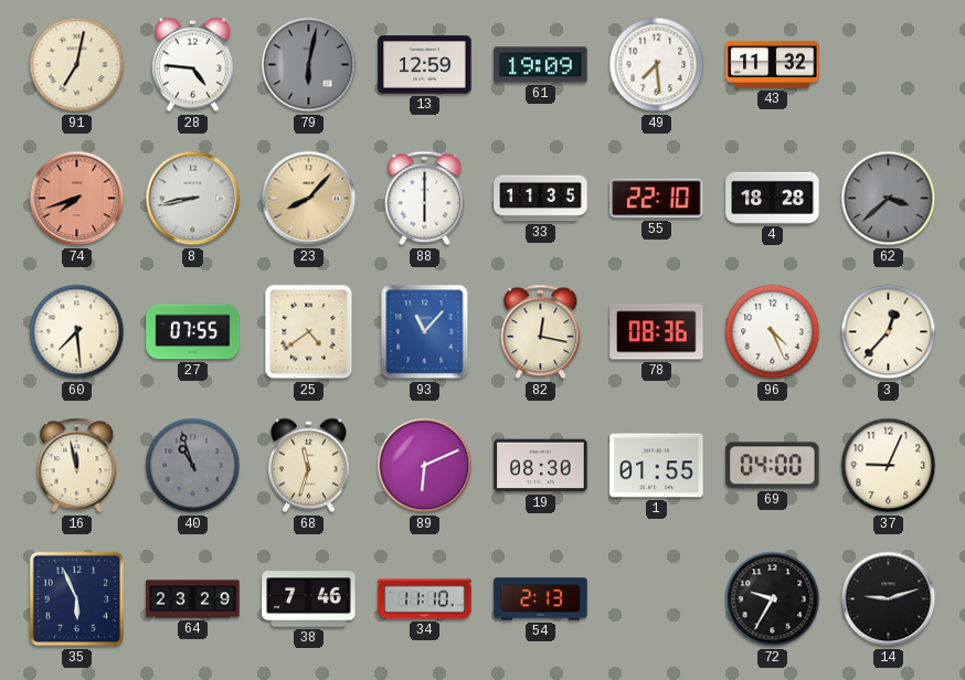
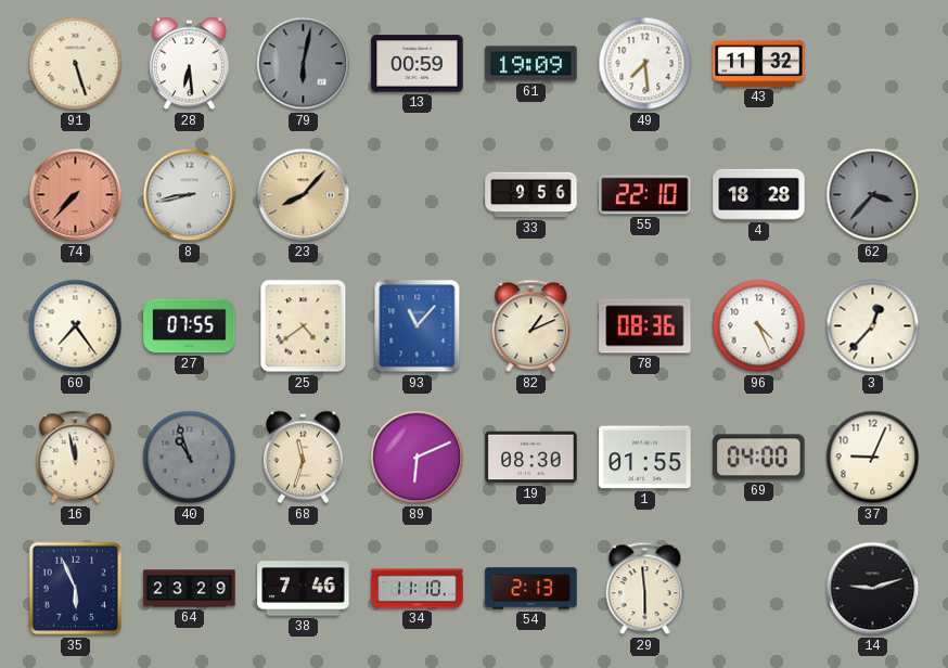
91: 7:02 -> 5:27 (76, 64)
28: 4:46 -> 6:29 (189, 64)
13: 12:59 -> 00:59 (418, 64)
74: 7:42 -> 7:37 (76, 195)
88: 6:00 -> none (425, 199)
33: 11:35 -> 9:56 (531, 195)
62: 3:38 -> 3:37 (873, 195)
60: 7:29 -> 7:24 (76, 326)
82: 12:17 -> 1:11 (531, 326)
29: none -> 5:59 (645, 589)
72: 9:35 -> none (773, 599)
